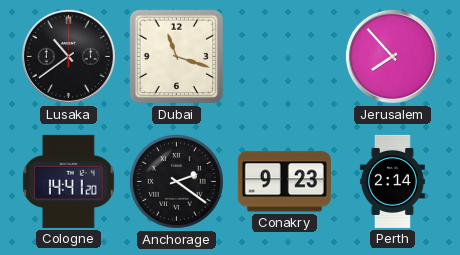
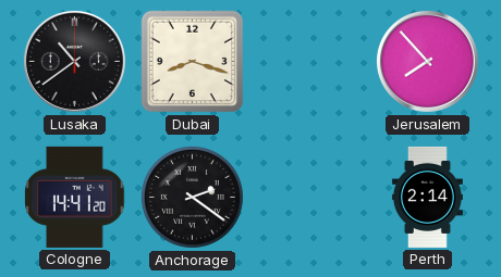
Dubai: 11:18 -> 8:18 (193, 62)
Conakry: 9:23 -> none (284, 182)
